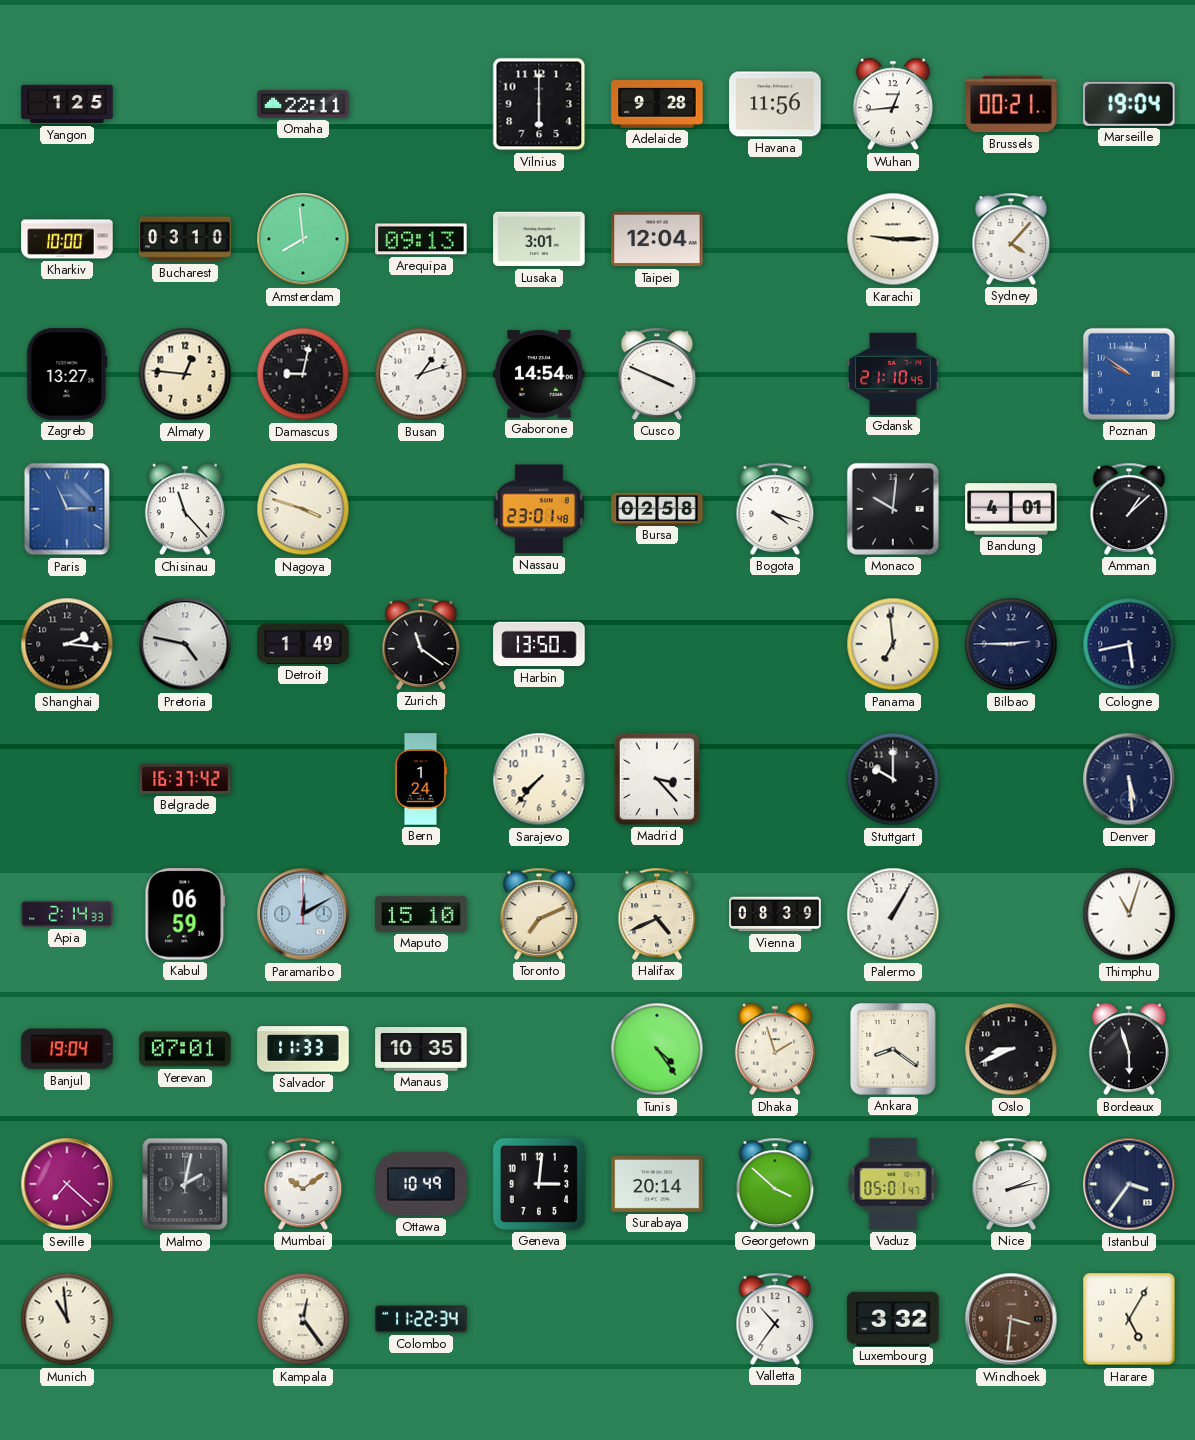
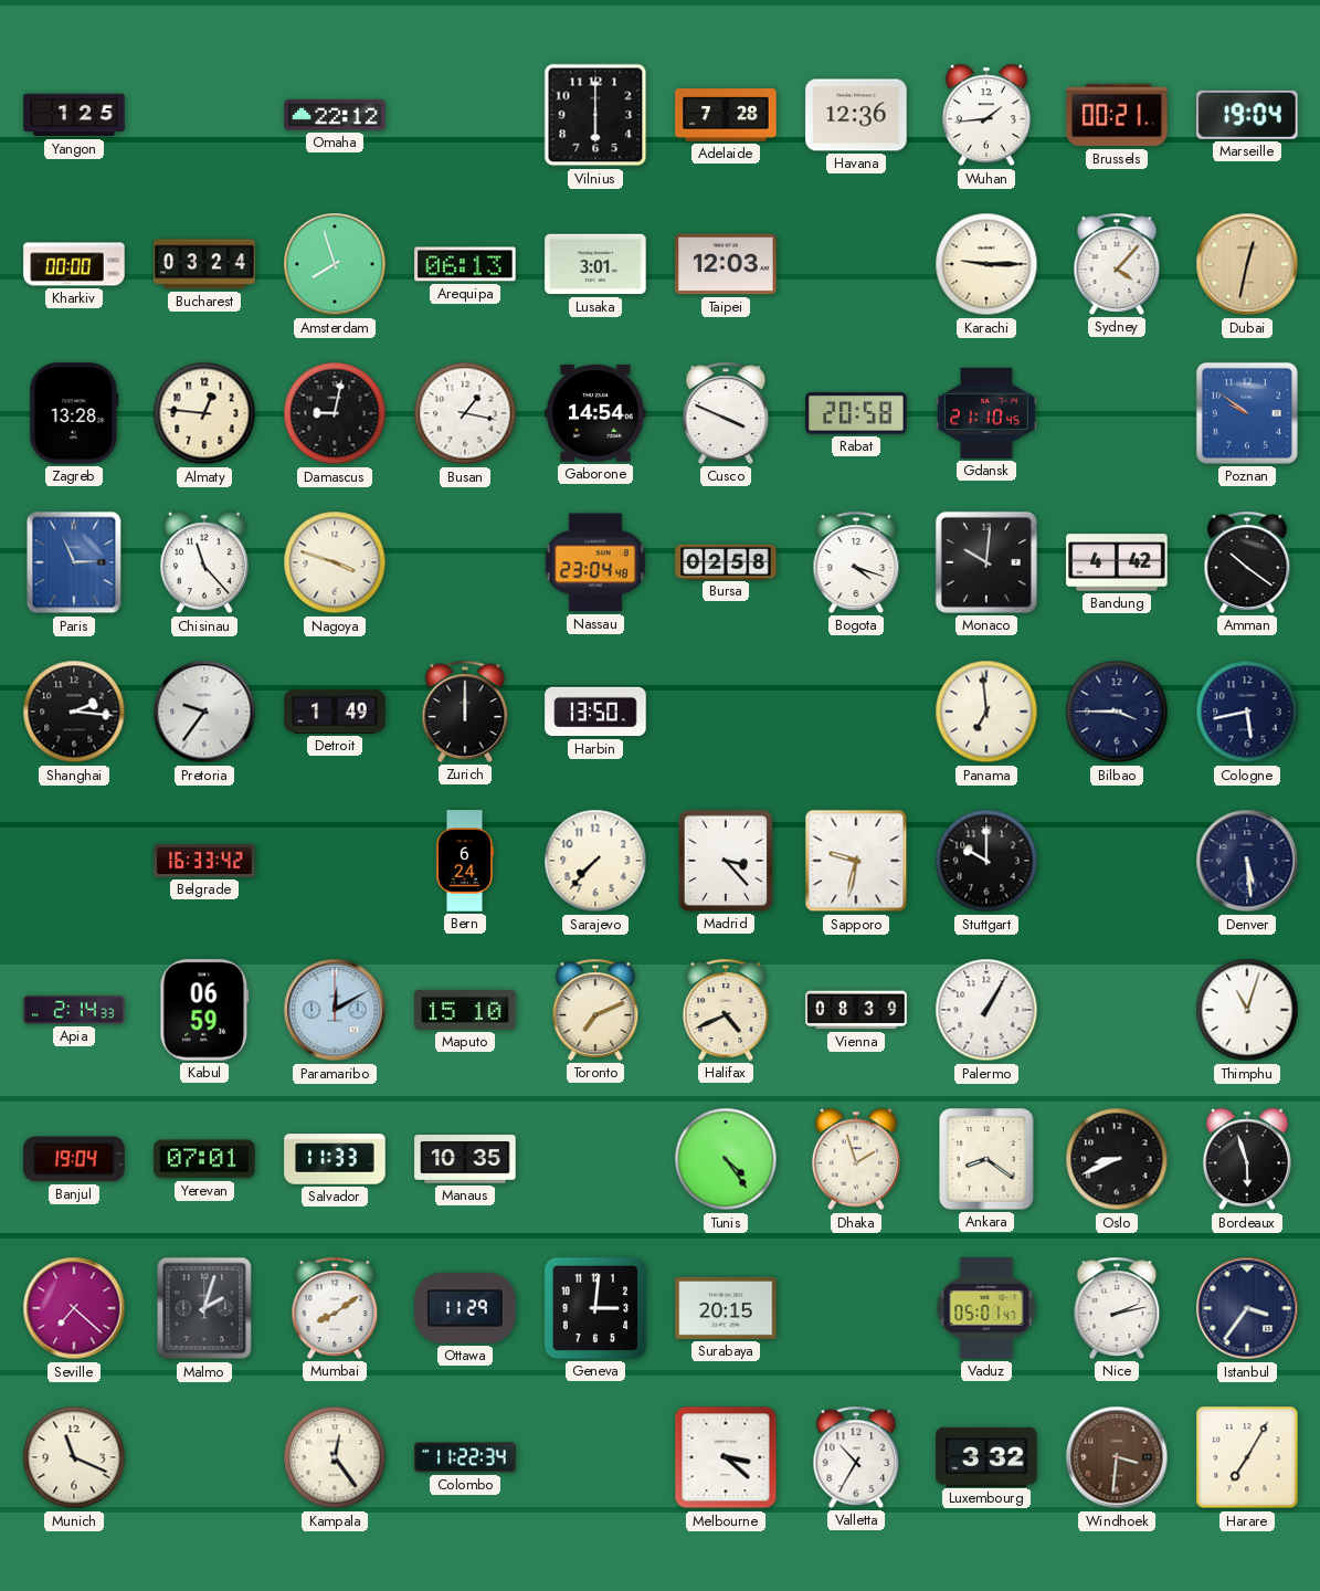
Omaha: 22:11 -> 22:12 (335, 115)
Adelaide: 9:28 -> 7:28 (726, 115)
Havana: 11:56 -> 12:36 (856, 115)
Wuhan: 12:44 -> 1:44 (986, 115)
Kharkiv: 10:00 -> 00:00 (74, 264)
Bucharest: 03:10 -> 03:24 (204, 264)
Amsterdam: 7:59 -> 7:57 (335, 264)
Arequipa: 09:13 -> 06:13 (465, 264)
Taipei: 12:04 -> 12:03 (726, 264)
Dubai: none -> 12:32 (1247, 264)
Zagreb: 13:27 -> 13:28 (74, 413)
Busan: 1:12 -> 1:17 (465, 413)
Rabat: none -> 20:58 (856, 413)
Nassau: 23:01 -> 23:04 (595, 562)
Bandung: 4:01 -> 4:42 (1117, 562)
Amman: 1:08 -> 10:21 (1247, 562)
Pretoria: 4:47 -> 9:36 (204, 712)
Zurich: 11:21 -> 12:00 (465, 712)
Bilbao: 2:45 -> 3:45 (1117, 712)
Belgrade: 16:37 -> 16:33 (204, 861)
Bern: 1:24 -> 6:24 (465, 861)
Sapporo: none -> 9:32 (856, 861)
Malmo: 2:02 -> 2:03 (204, 1308)
Mumbai: 10:09 -> 8:09 (335, 1308)
Ottawa: 10:49 -> 11:29 (465, 1308)
Surabaya: 20:14 -> 20:15 (726, 1308)
Georgetown: 3:52 -> none (775, 1184)
Munich: 10:59 -> 11:19 (74, 1457)
Melbourne: none -> 3:22 (726, 1457)
Valletta: 10:36 -> 10:35 (856, 1457)
Harare: 5:05 -> 7:05 (1247, 1457)
